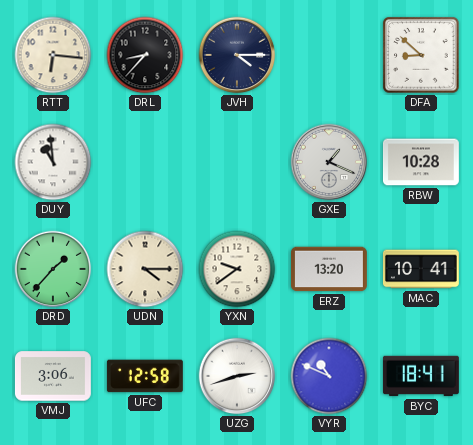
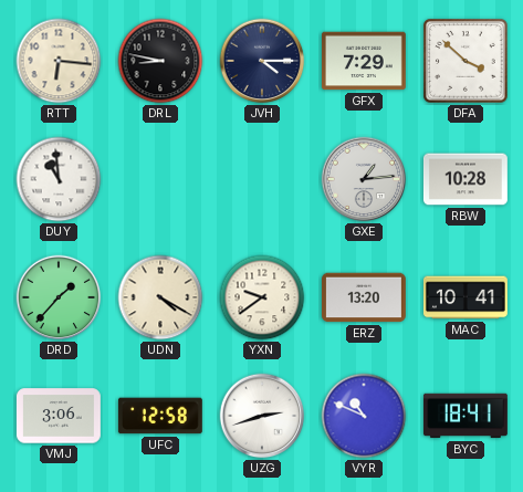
DRL: 8:37 -> 8:47 (160, 61)
GFX: none -> 7:29 (364, 61)
DFA: 8:52 -> 3:52 (466, 61)
GXE: 1:19 -> 1:14 (364, 179)
UDN: 4:15 -> 4:20 (160, 297)
